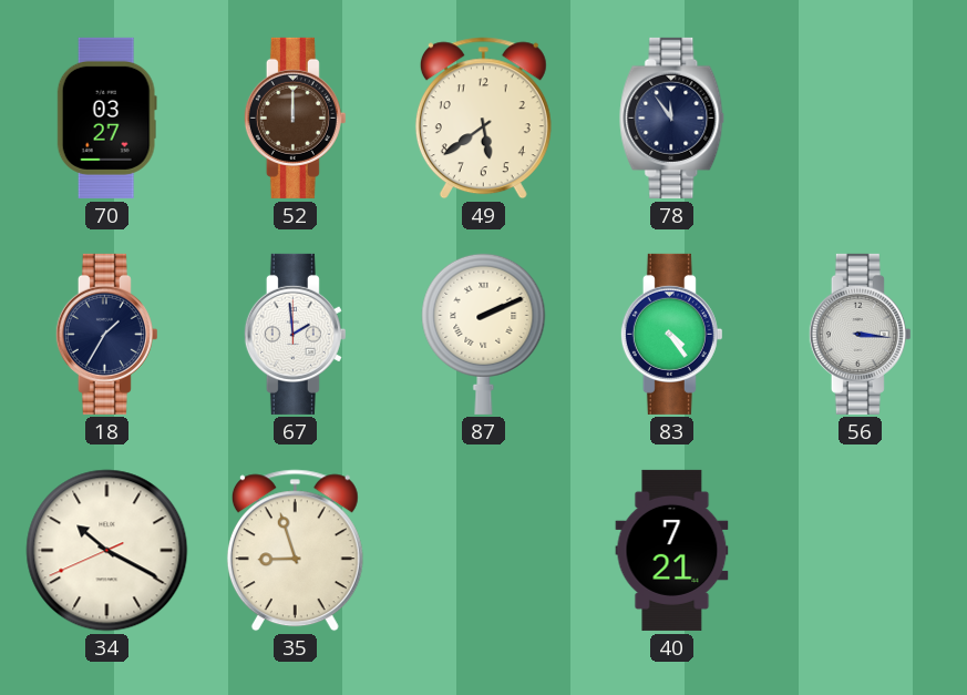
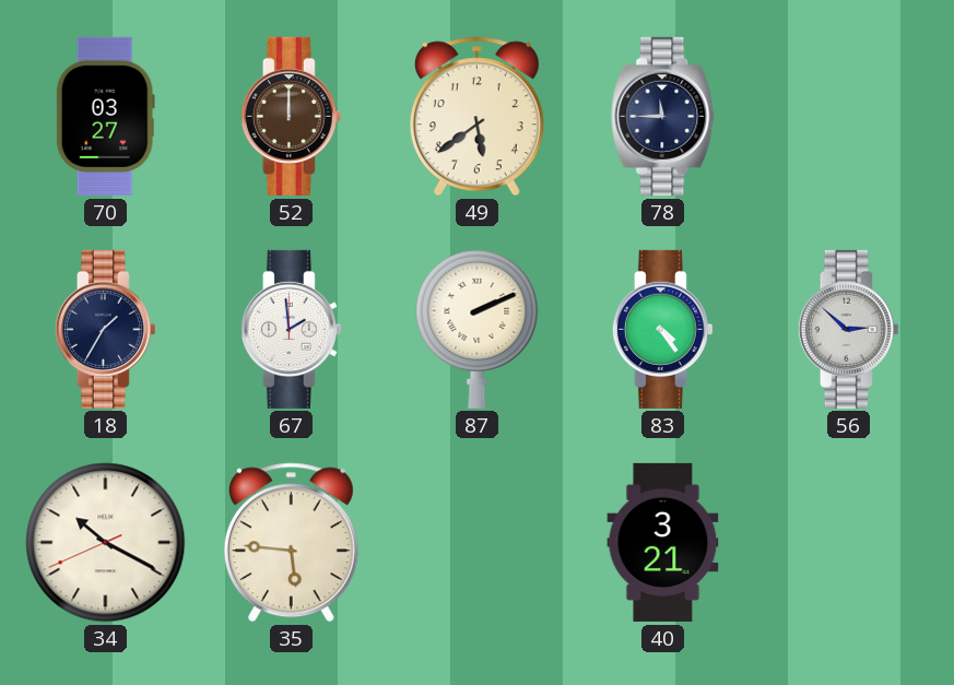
78: 11:54 -> 11:45 (663, 116)
56: 3:16 -> 2:52 (848, 329)
35: 8:57 -> 5:46 (291, 543)
40: 7:21 -> 3:21 (663, 542)
